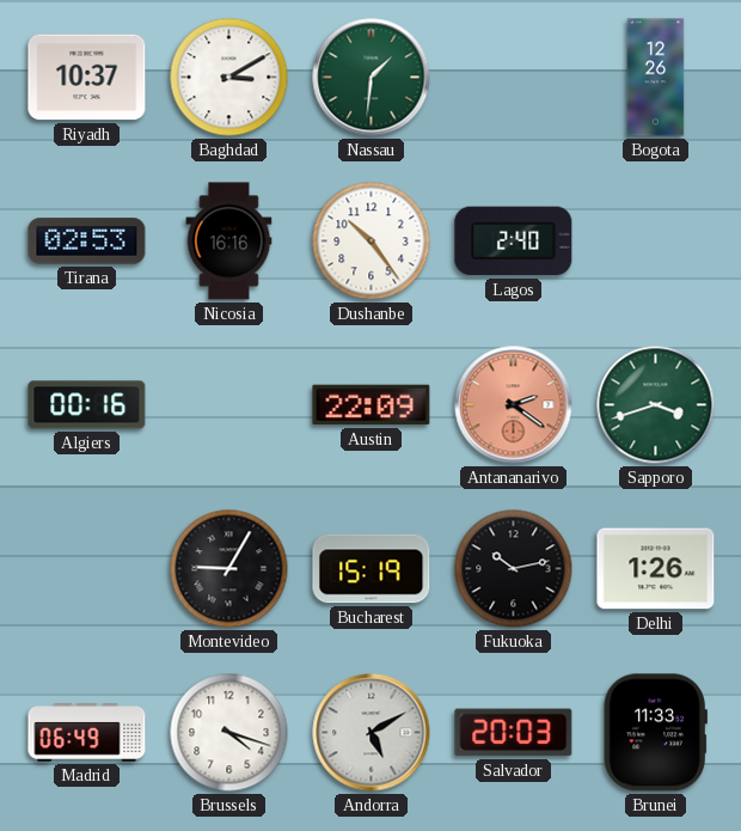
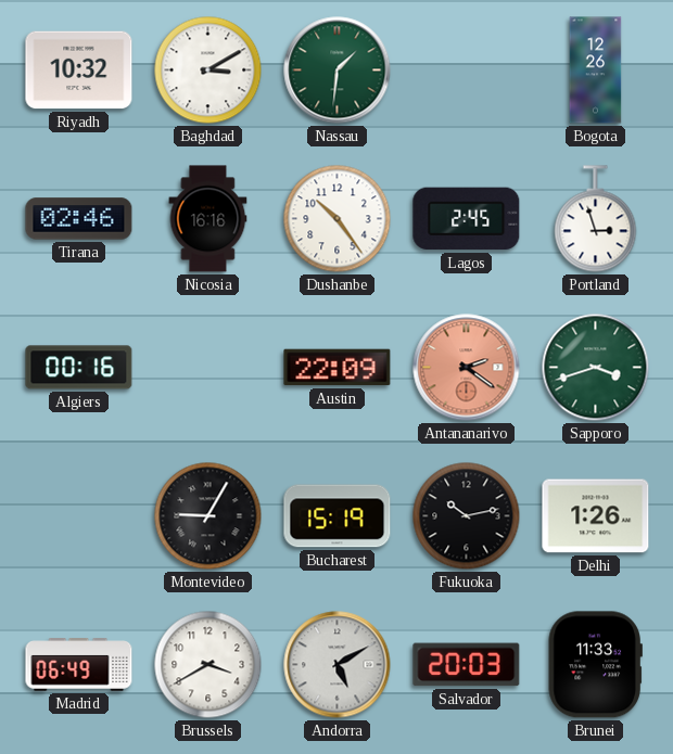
Riyadh: 10:37 -> 10:32 (79, 71)
Tirana: 02:53 -> 02:46 (79, 219)
Lagos: 2:40 -> 2:45 (467, 219)
Portland: none -> 2:57 (596, 219)
Brussels: 4:18 -> 3:40 (208, 665)
